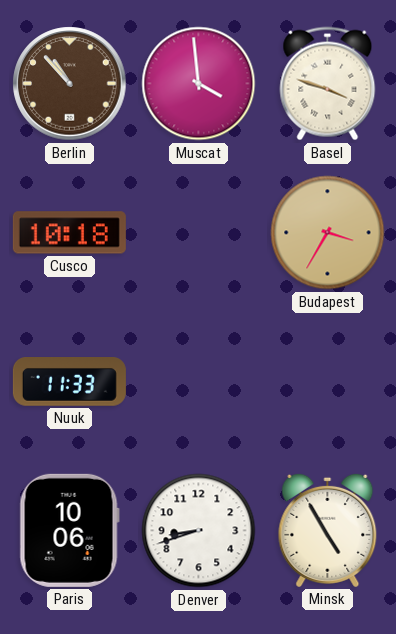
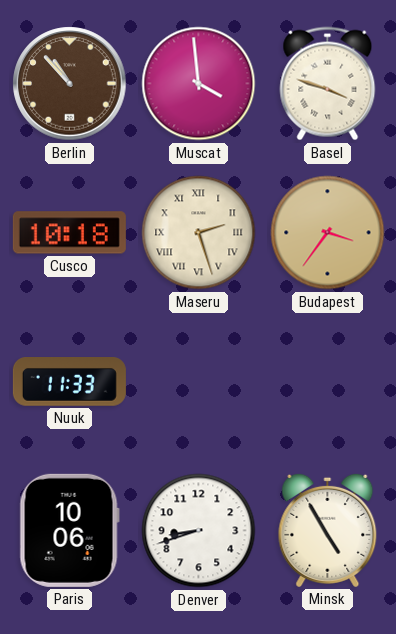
Maseru: none -> 2:27 (199, 233)
Budapest: 3:35 -> 3:36 (328, 233)
